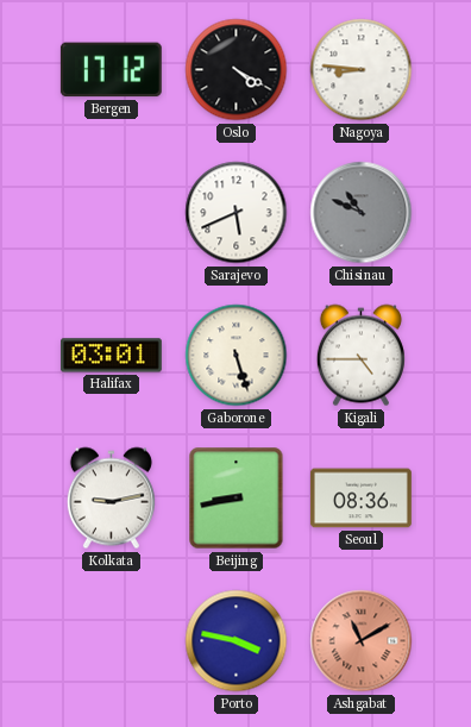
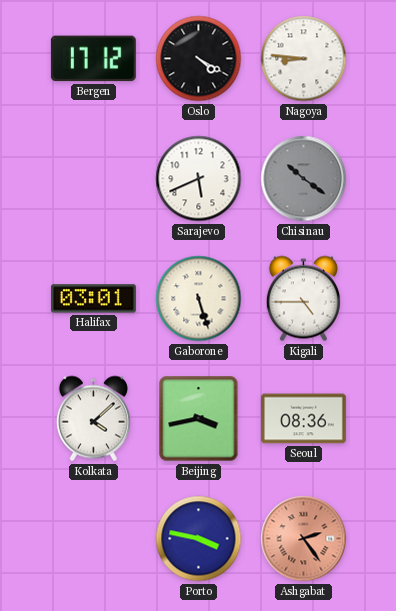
Chisinau: 10:49 -> 10:21 (304, 179)
Kolkata: 9:13 -> 4:08 (93, 419)
Beijing: 8:43 -> 3:43 (199, 419)
Ashgabat: 11:10 -> 2:24 (304, 539)
